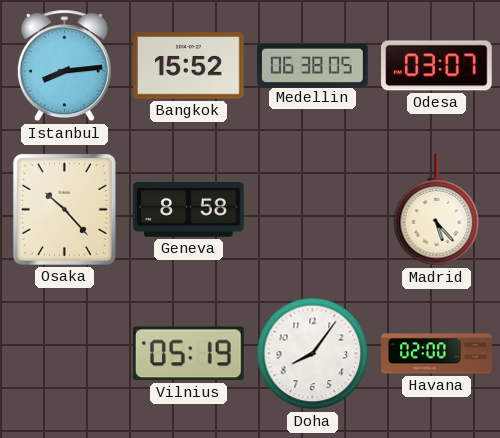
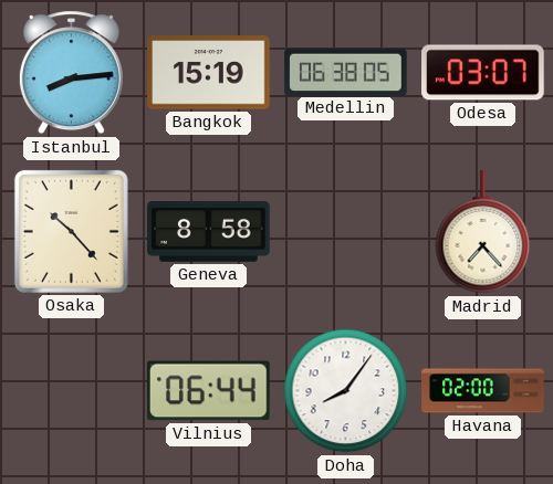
Bangkok: 15:52 -> 15:19 (209, 73)
Madrid: 5:23 -> 7:23 (483, 232)
Vilnius: 05:19 -> 06:44 (209, 391)
